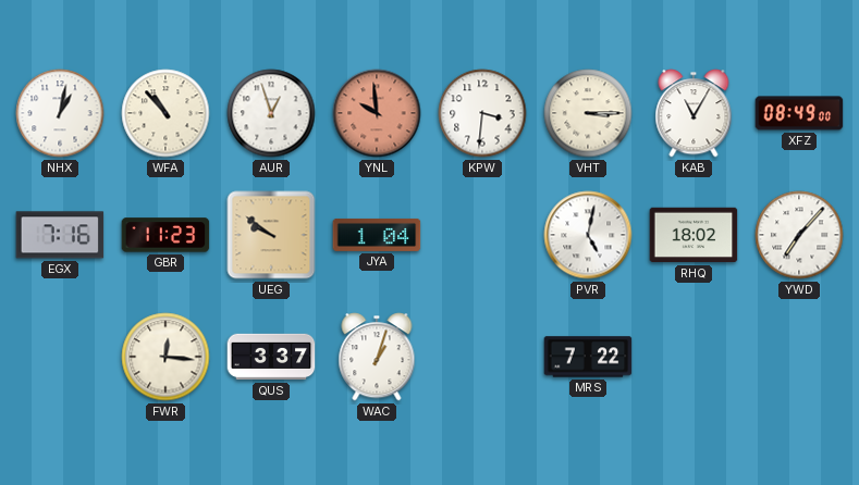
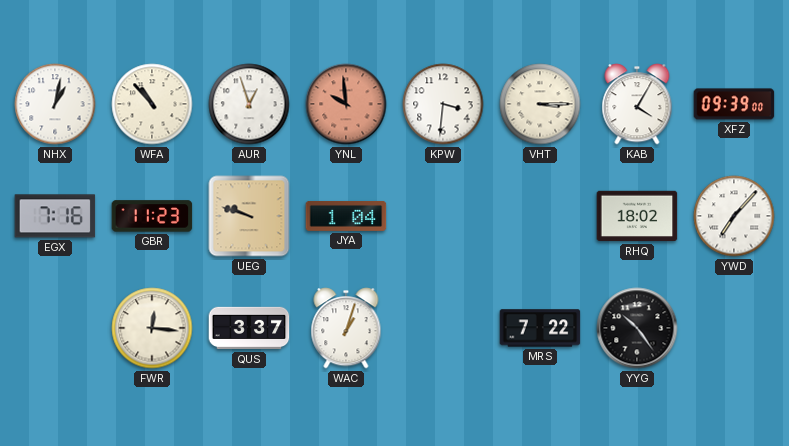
KAB: 11:05 -> 4:05 (637, 104)
XFZ: 08:49 -> 09:39 (734, 104)
UEG: 9:51 -> 9:48 (249, 216)
PVR: 5:02 -> none (588, 235)
YYG: none -> 10:24 (637, 328)
